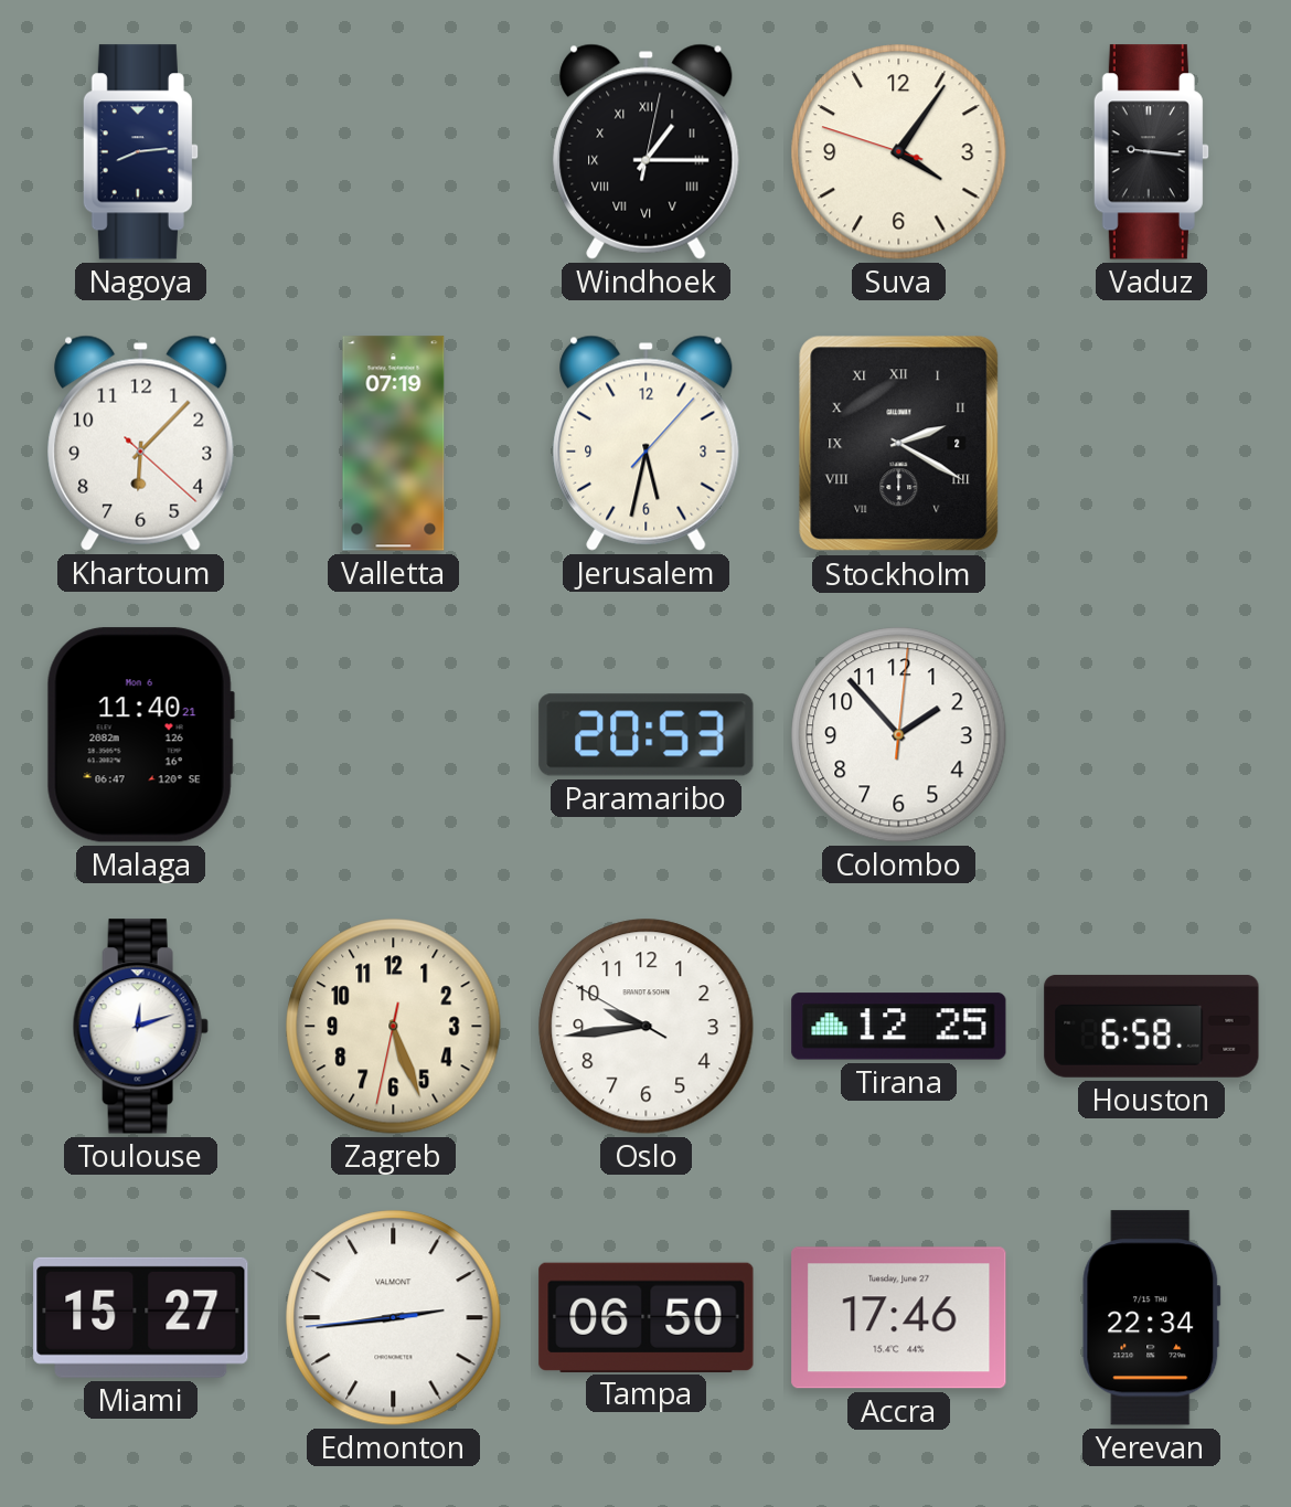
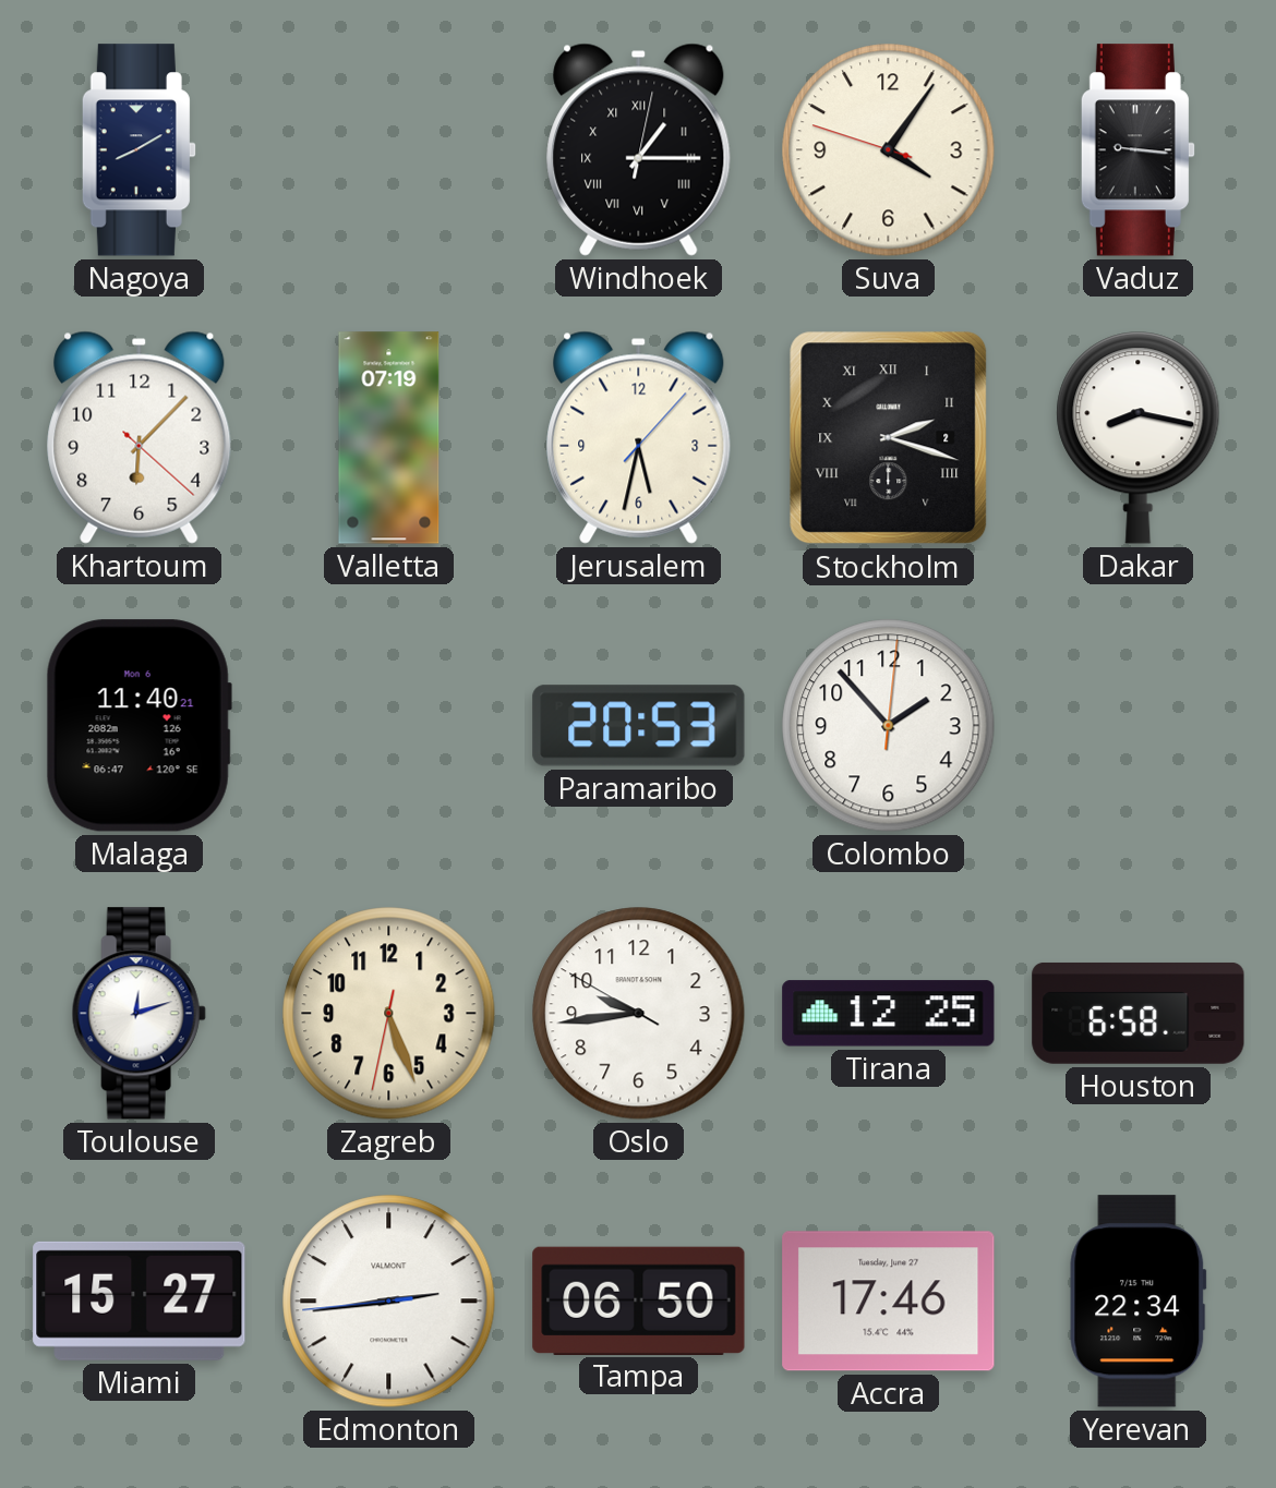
Nagoya: 8:14 -> 8:10 (139, 150)
Stockholm: 2:20 -> 2:18 (889, 438)
Dakar: none -> 8:17 (1139, 438)
